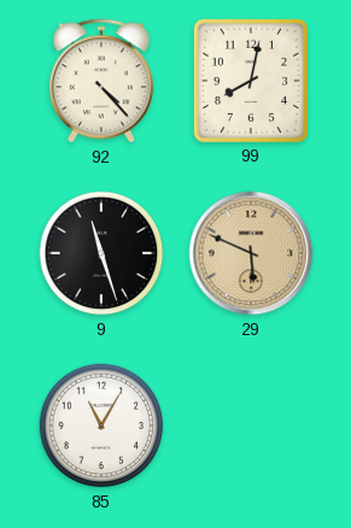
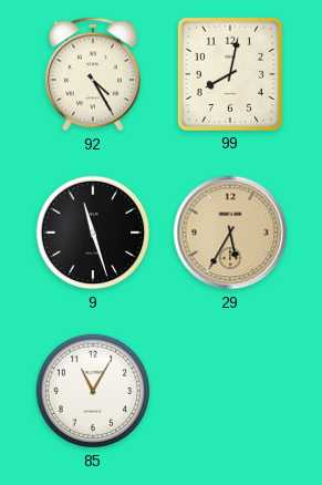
92: 4:23 -> 4:25 (93, 74)
29: 5:49 -> 5:35 (230, 233)
